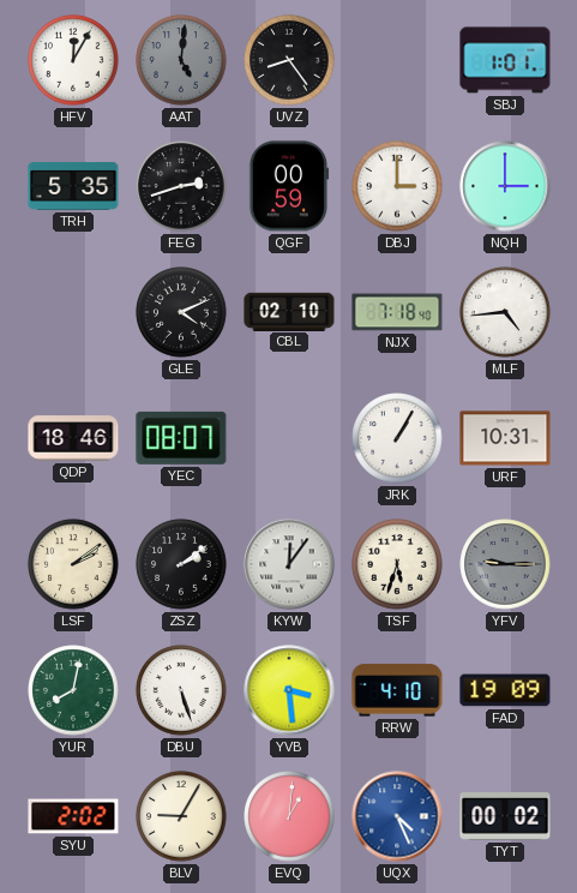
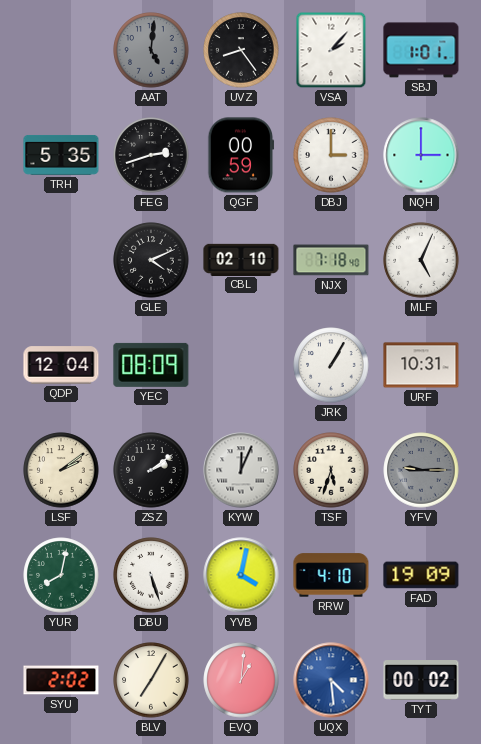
HFV: 12:05 -> none (73, 60)
VSA: none -> 2:07 (331, 50)
MLF: 4:44 -> 5:04 (421, 260)
QDP: 18:46 -> 12:04 (61, 365)
YEC: 08:07 -> 08:09 (151, 365)
KYW: 12:06 -> 12:04 (241, 470)
YVB: 3:29 -> 4:02 (241, 575)
BLV: 9:05 -> 7:05 (151, 680)
UQX: 4:26 -> 4:29 (331, 680)
